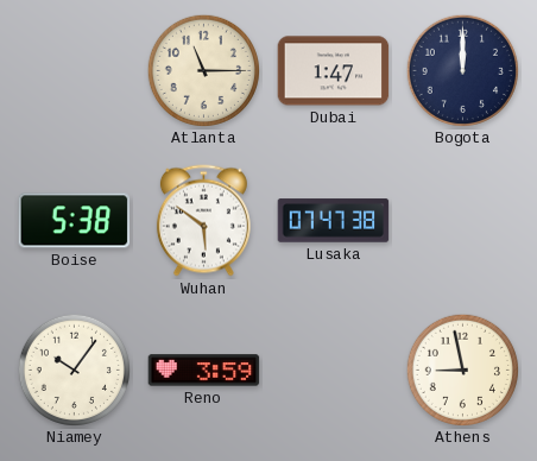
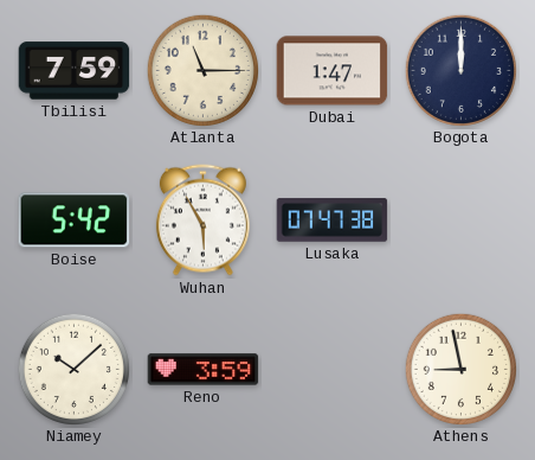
Tbilisi: none -> 7:59 (75, 71)
Boise: 5:38 -> 5:42 (75, 221)
Wuhan: 5:51 -> 5:55 (202, 221)
Niamey: 10:06 -> 10:08 (73, 369)
